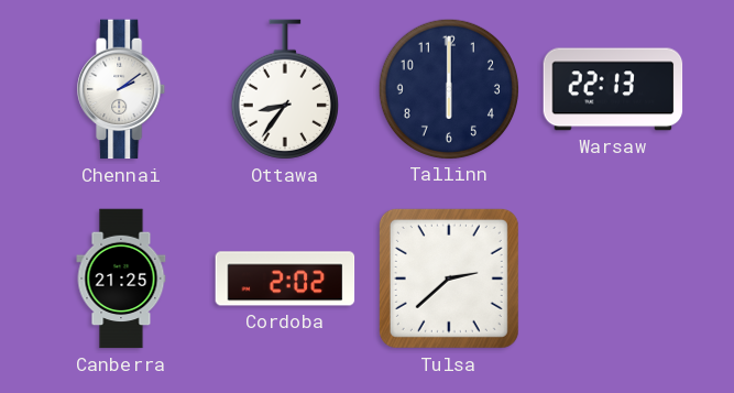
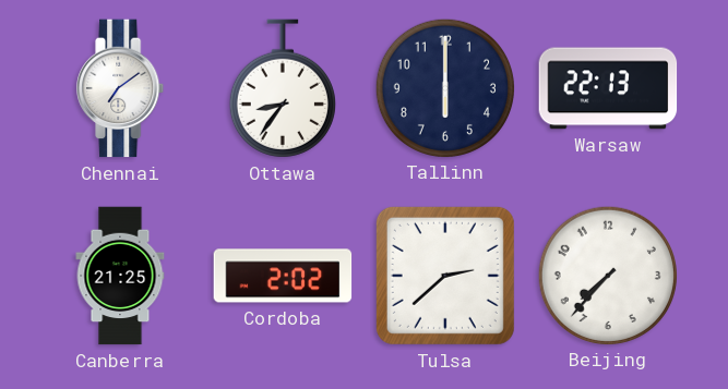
Chennai: 2:09 -> 7:09 (121, 88)
Beijing: none -> 7:37 (607, 275)
